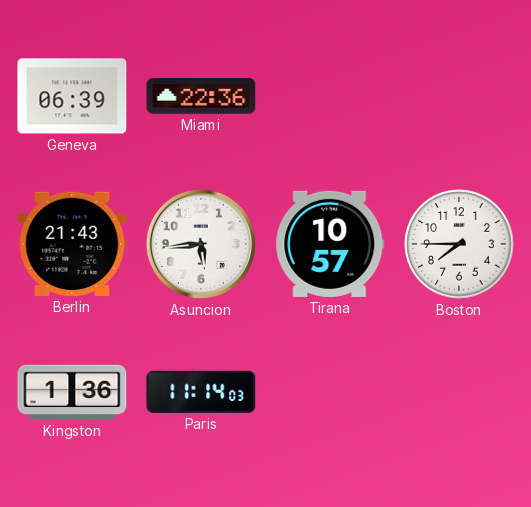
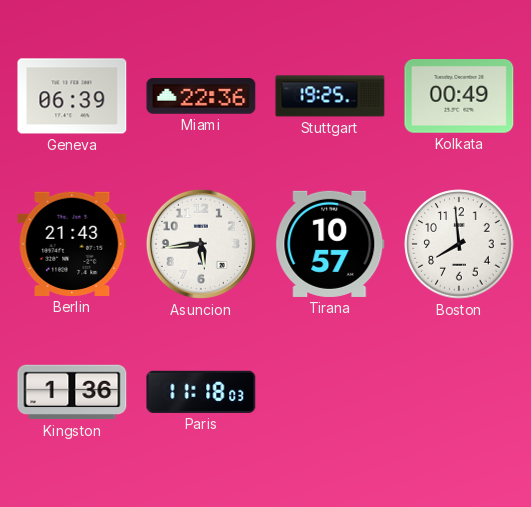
Stuttgart: none -> 19:25 (330, 96)
Kolkata: none -> 00:49 (459, 97)
Boston: 7:45 -> 7:59 (459, 244)
Paris: 11:14 -> 11:18 (201, 392)
